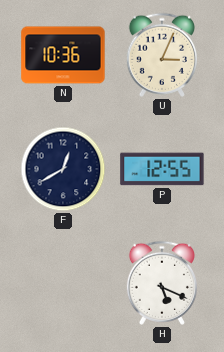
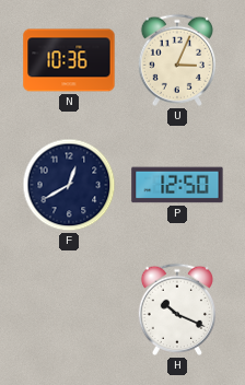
P: 12:55 -> 12:50 (177, 185)
H: 5:19 -> 10:19 (176, 310)
